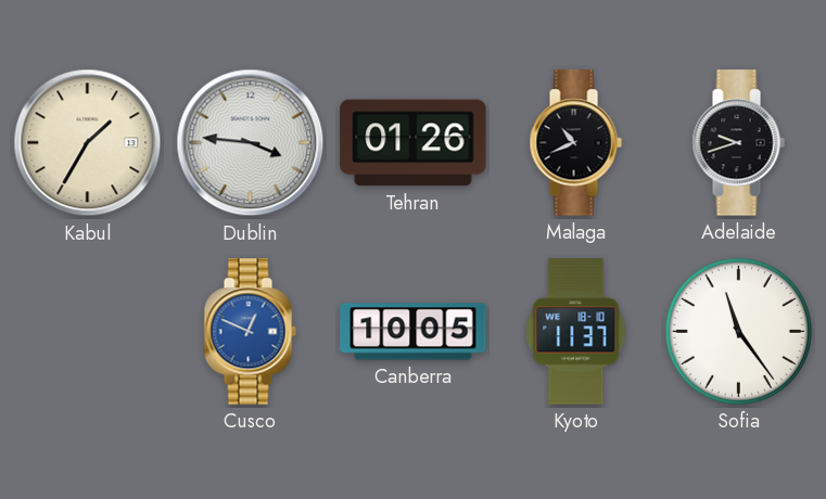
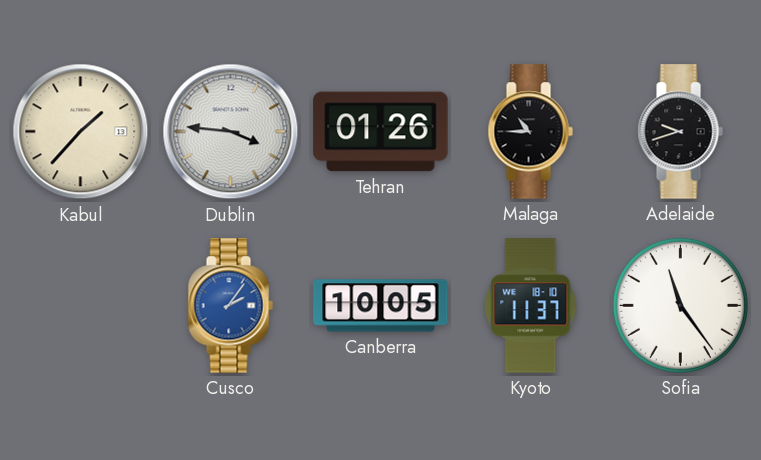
Kabul: 1:35 -> 1:37 (81, 132)
Malaga: 10:41 -> 10:45 (530, 132)
Cusco: 12:49 -> 2:06 (230, 306)
